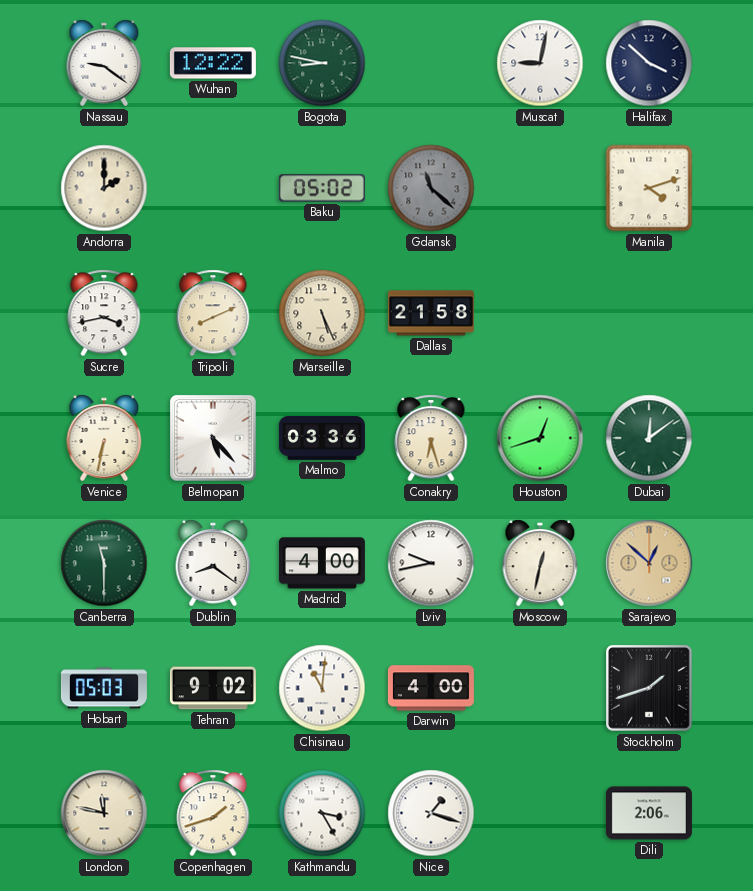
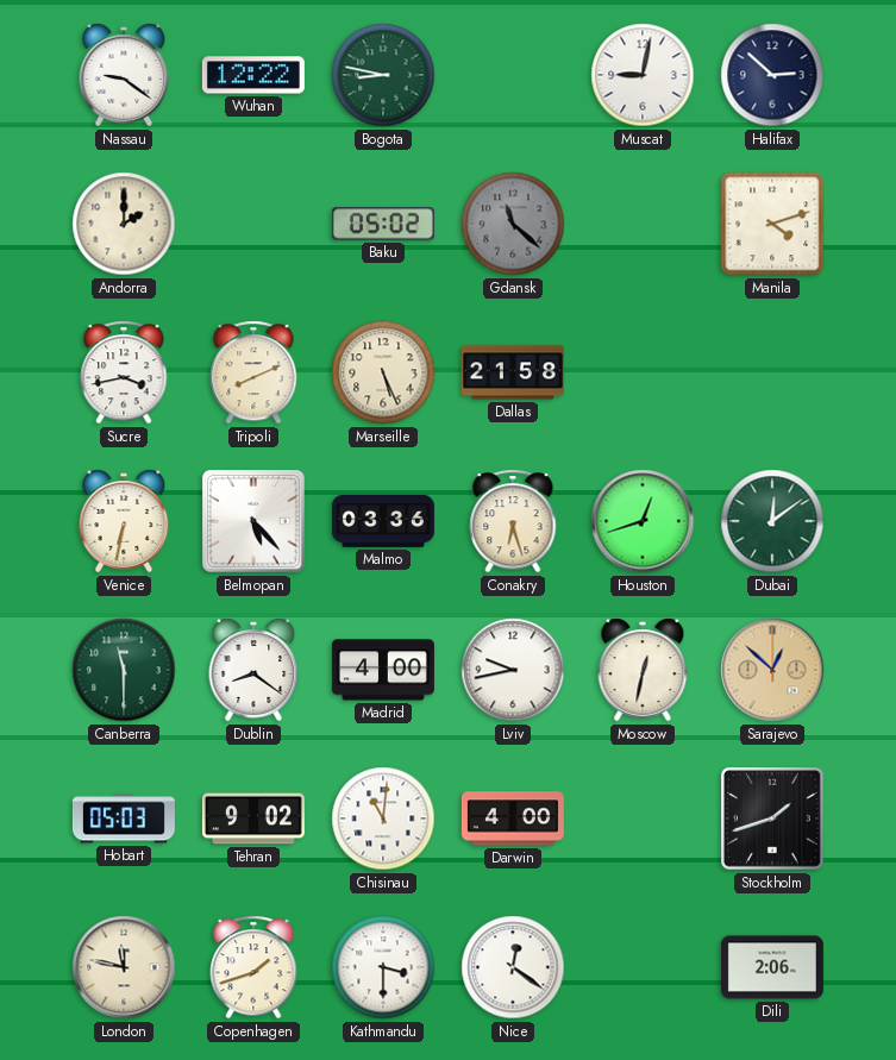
Halifax: 3:52 -> 2:52 (772, 75)
Kathmandu: 3:25 -> 3:30 (383, 967)
Nice: 1:18 -> 12:21 (513, 967)
